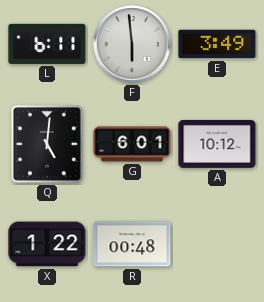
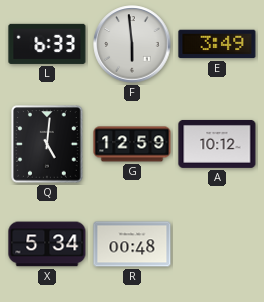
L: 6:11 -> 6:33 (47, 44)
G: 6:01 -> 12:59 (132, 144)
X: 1:22 -> 5:34 (47, 244)
